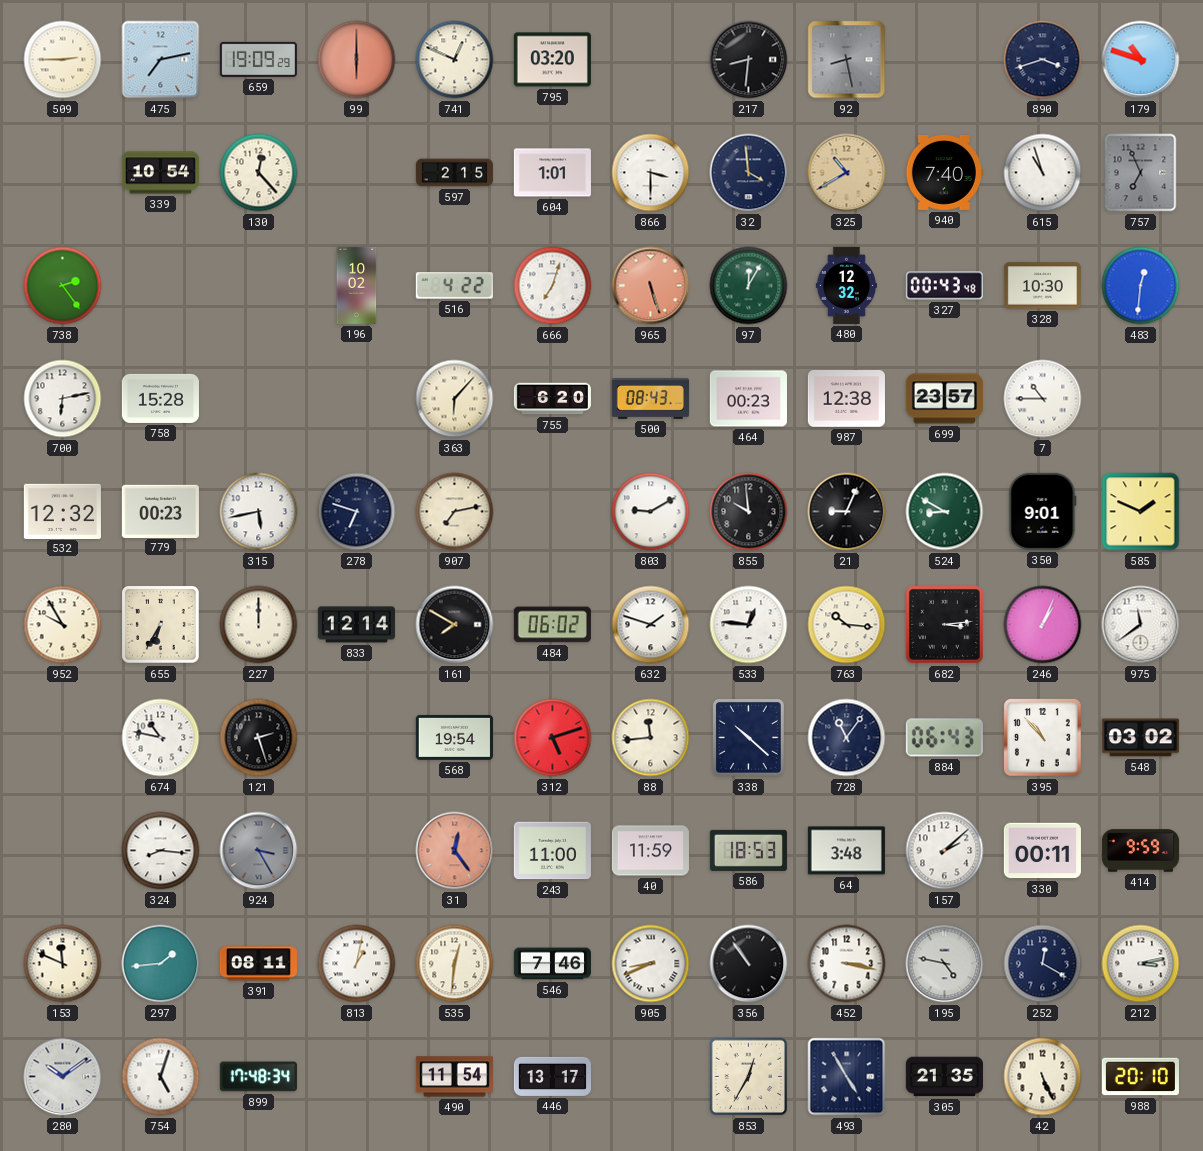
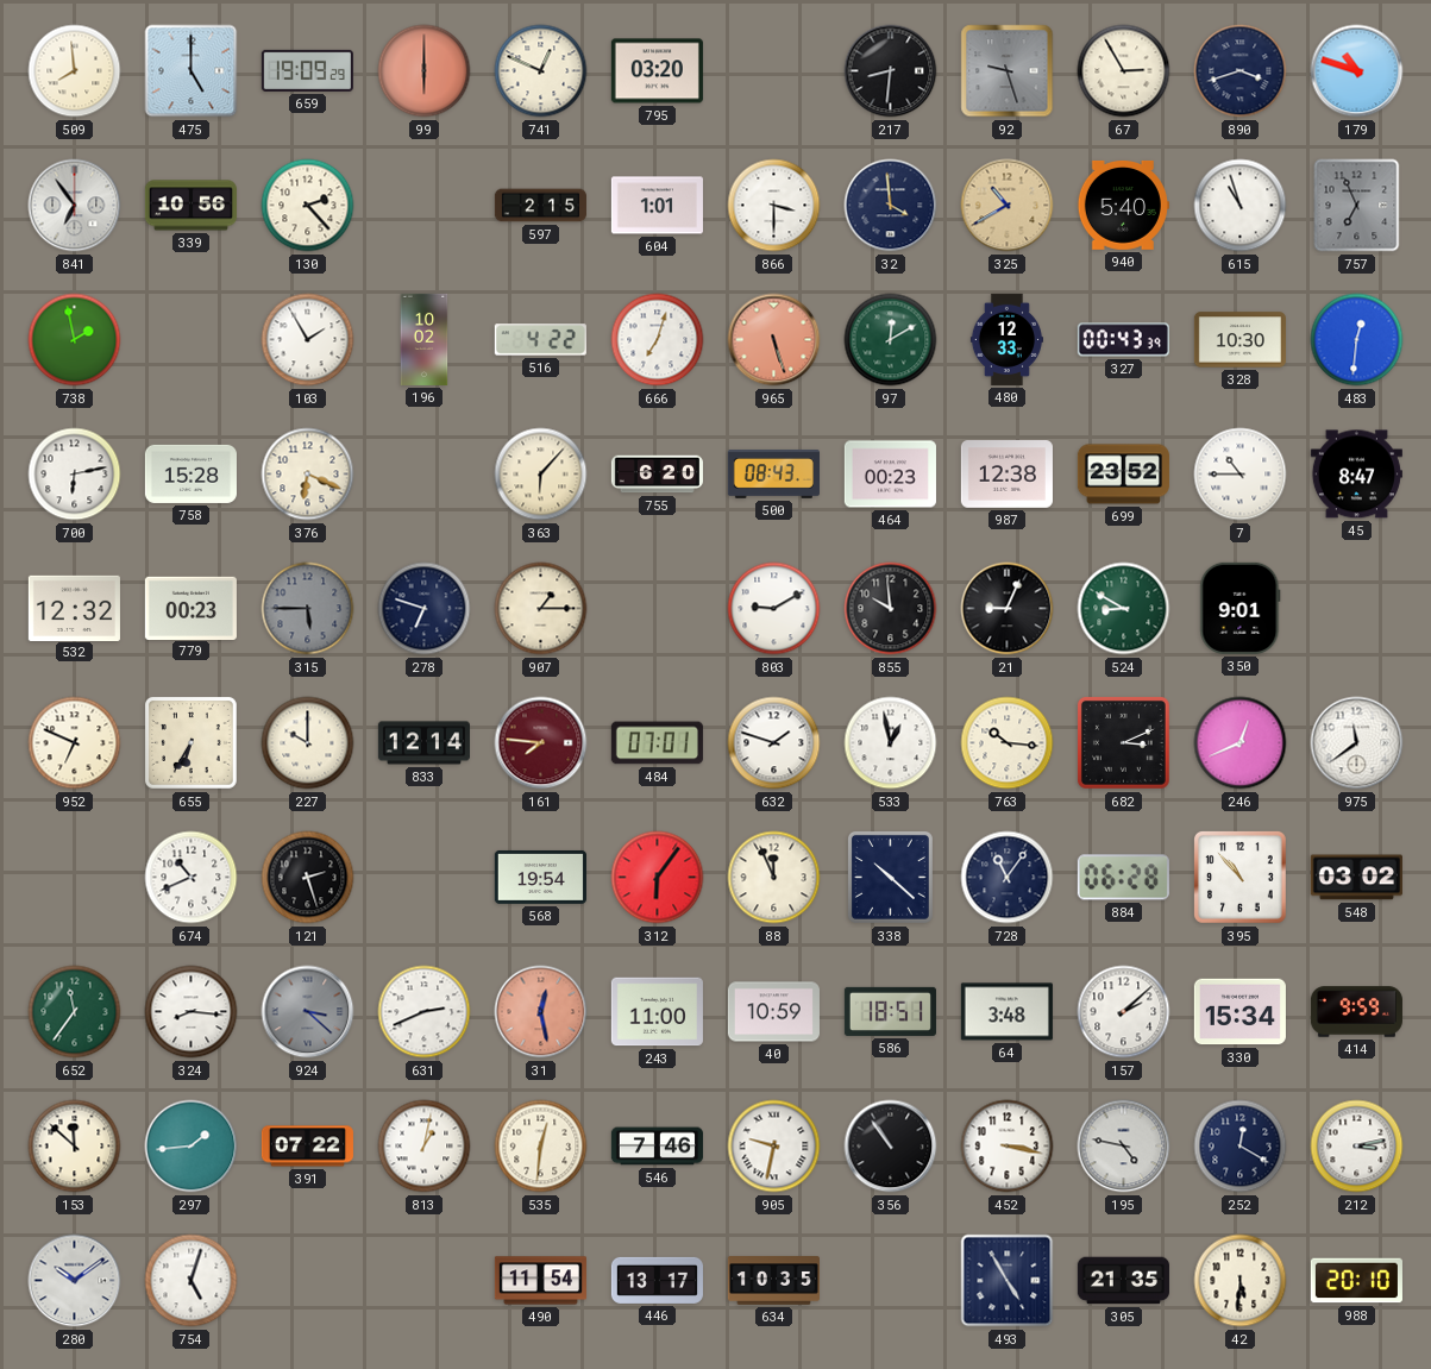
509: 2:45 -> 7:59 (75, 71)
475: 7:13 -> 5:00 (192, 71)
92: 8:28 -> 9:27 (1008, 71)
67: none -> 2:55 (1124, 71)
841: none -> 6:54 (75, 206)
339: 10:54 -> 10:56 (190, 206)
130: 12:23 -> 2:23 (308, 206)
940: 7:40 -> 5:40 (1123, 205)
738: 2:24 -> 1:58 (75, 340)
103: none -> 1:55 (308, 340)
97: 12:05 -> 12:10 (891, 340)
480: 12:32 -> 12:33 (1006, 339)
327: 00:43:48 -> 00:43:39 (1123, 340)
376: none -> 6:19 (308, 475)
699: 23:57 -> 23:52 (1123, 475)
45: none -> 8:47 (1356, 475)
315: 5:43 -> 5:45 (308, 609)
315 dial: white -> grey (308, 609)
907: 7:13 -> 1:15 (541, 609)
585: 1:49 -> none (1141, 512)
952: 9:55 -> 6:49 (75, 743)
227: 12:00 -> 10:00 (308, 743)
161: 7:50 -> 7:46 (541, 743)
161 dial: black -> burgundy (541, 743)
484: 06:02 -> 07:01 (657, 743)
533: 12:46 -> 12:58 (891, 743)
682: 3:14 -> 3:11 (1123, 742)
246: 1:04 -> 12:41 (1241, 743)
674: 10:47 -> 10:41 (192, 878)
312: 5:12 -> 6:06 (658, 878)
88: 11:44 -> 11:56 (774, 878)
884: 06:43 -> 06:28 (1123, 878)
652: none -> 11:36 (75, 1012)
924: 3:25 -> 3:22 (308, 1012)
631: none -> 2:41 (425, 1012)
31: 12:24 -> 12:28 (541, 1012)
40: 11:59 -> 10:59 (773, 1012)
586: 18:53 -> 18:51 (890, 1011)
330: 00:11 -> 15:34 (1239, 1012)
153: 11:49 -> 11:52 (75, 1147)
391: 08:11 -> 07:22 (307, 1147)
905: 8:41 -> 9:32 (774, 1147)
899: 17:48 -> none (258, 1077)
634: none -> 10:35 (773, 1281)
853: 12:35 -> none (749, 1077)
42: 5:26 -> 5:31 (1241, 1281)
